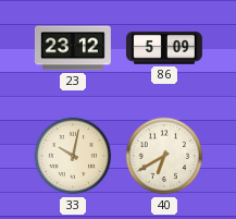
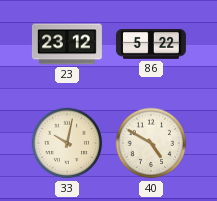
86: 5:09 -> 5:22 (151, 44)
40: 6:40 -> 4:50 (151, 143)
